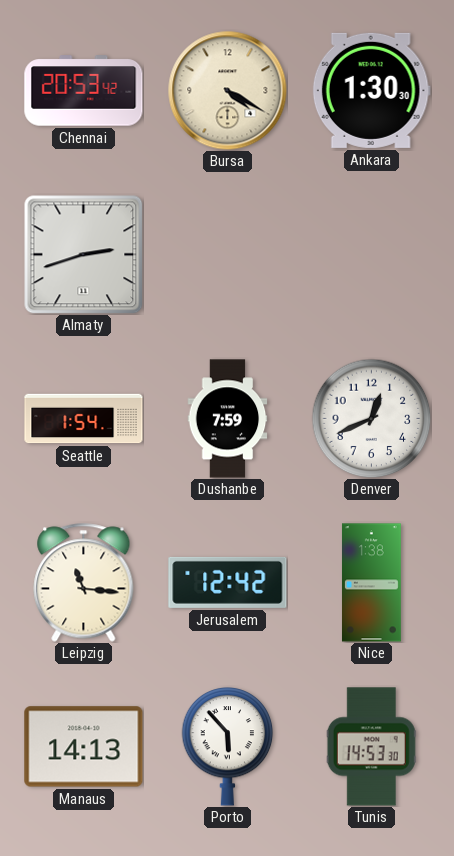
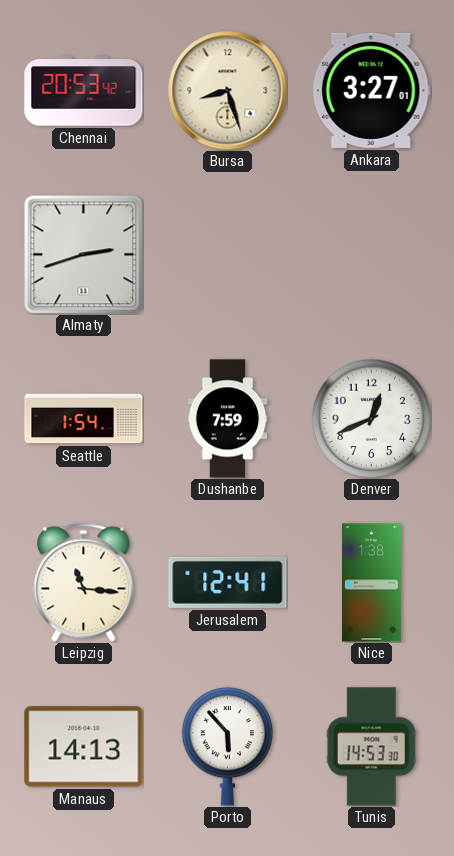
Bursa: 4:20 -> 8:27 (228, 91)
Ankara: 1:30 -> 3:27 (371, 90)
Jerusalem: 12:42 -> 12:41 (228, 582)
